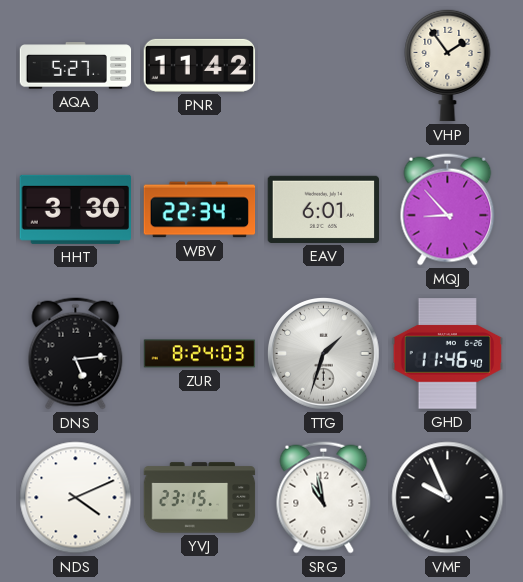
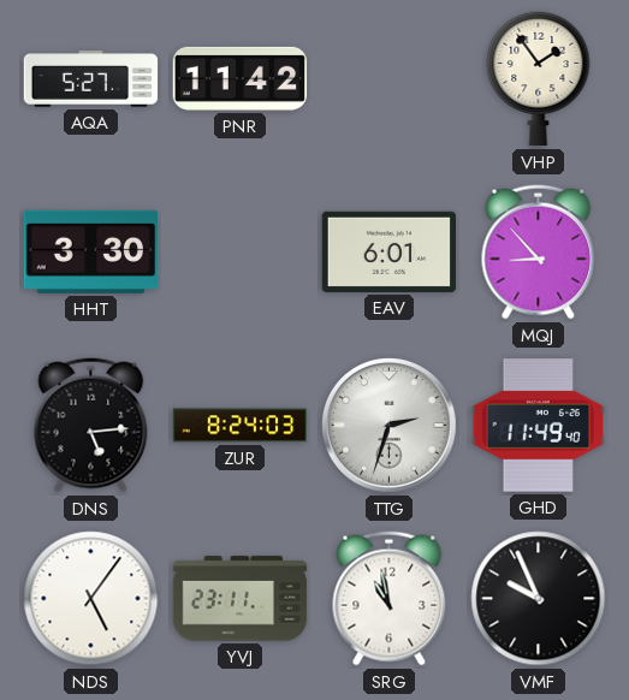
WBV: 22:34 -> none (200, 210)
TTG: 1:33 -> 2:33 (390, 426)
GHD: 11:46 -> 11:49 (539, 426)
NDS: 4:11 -> 5:06 (91, 599)
YVJ: 23:15 -> 23:11 (241, 599)
